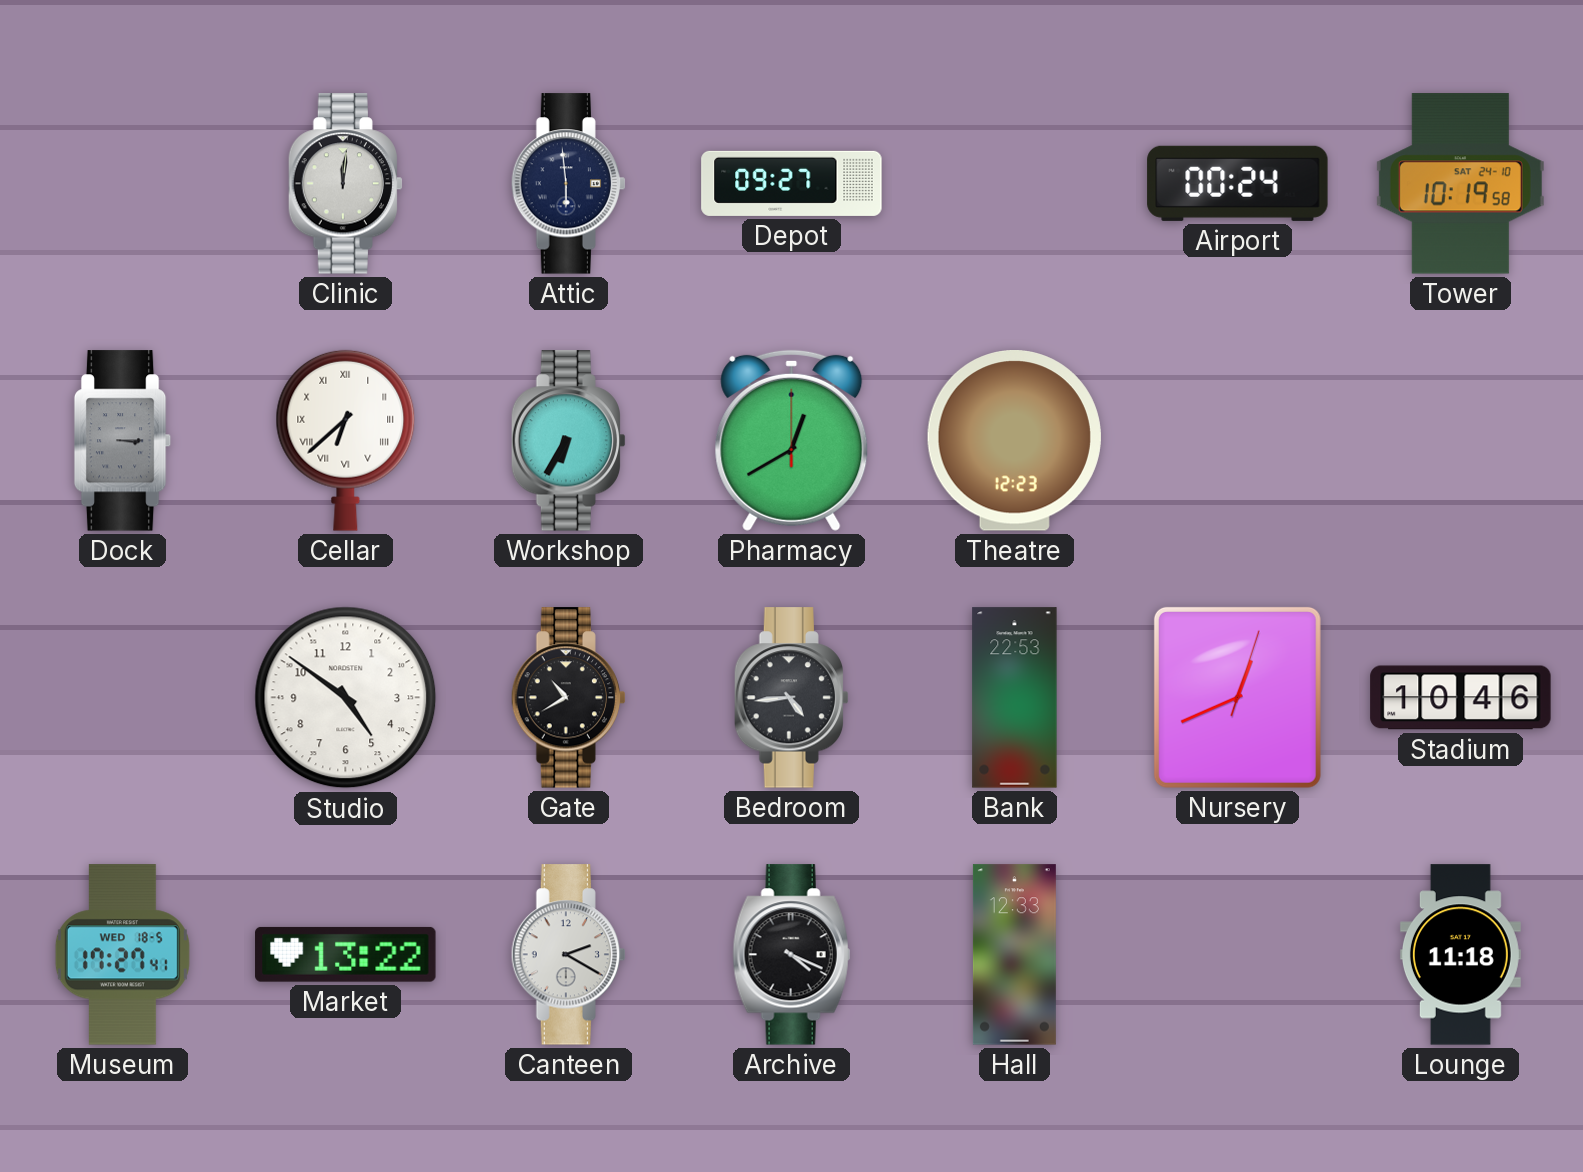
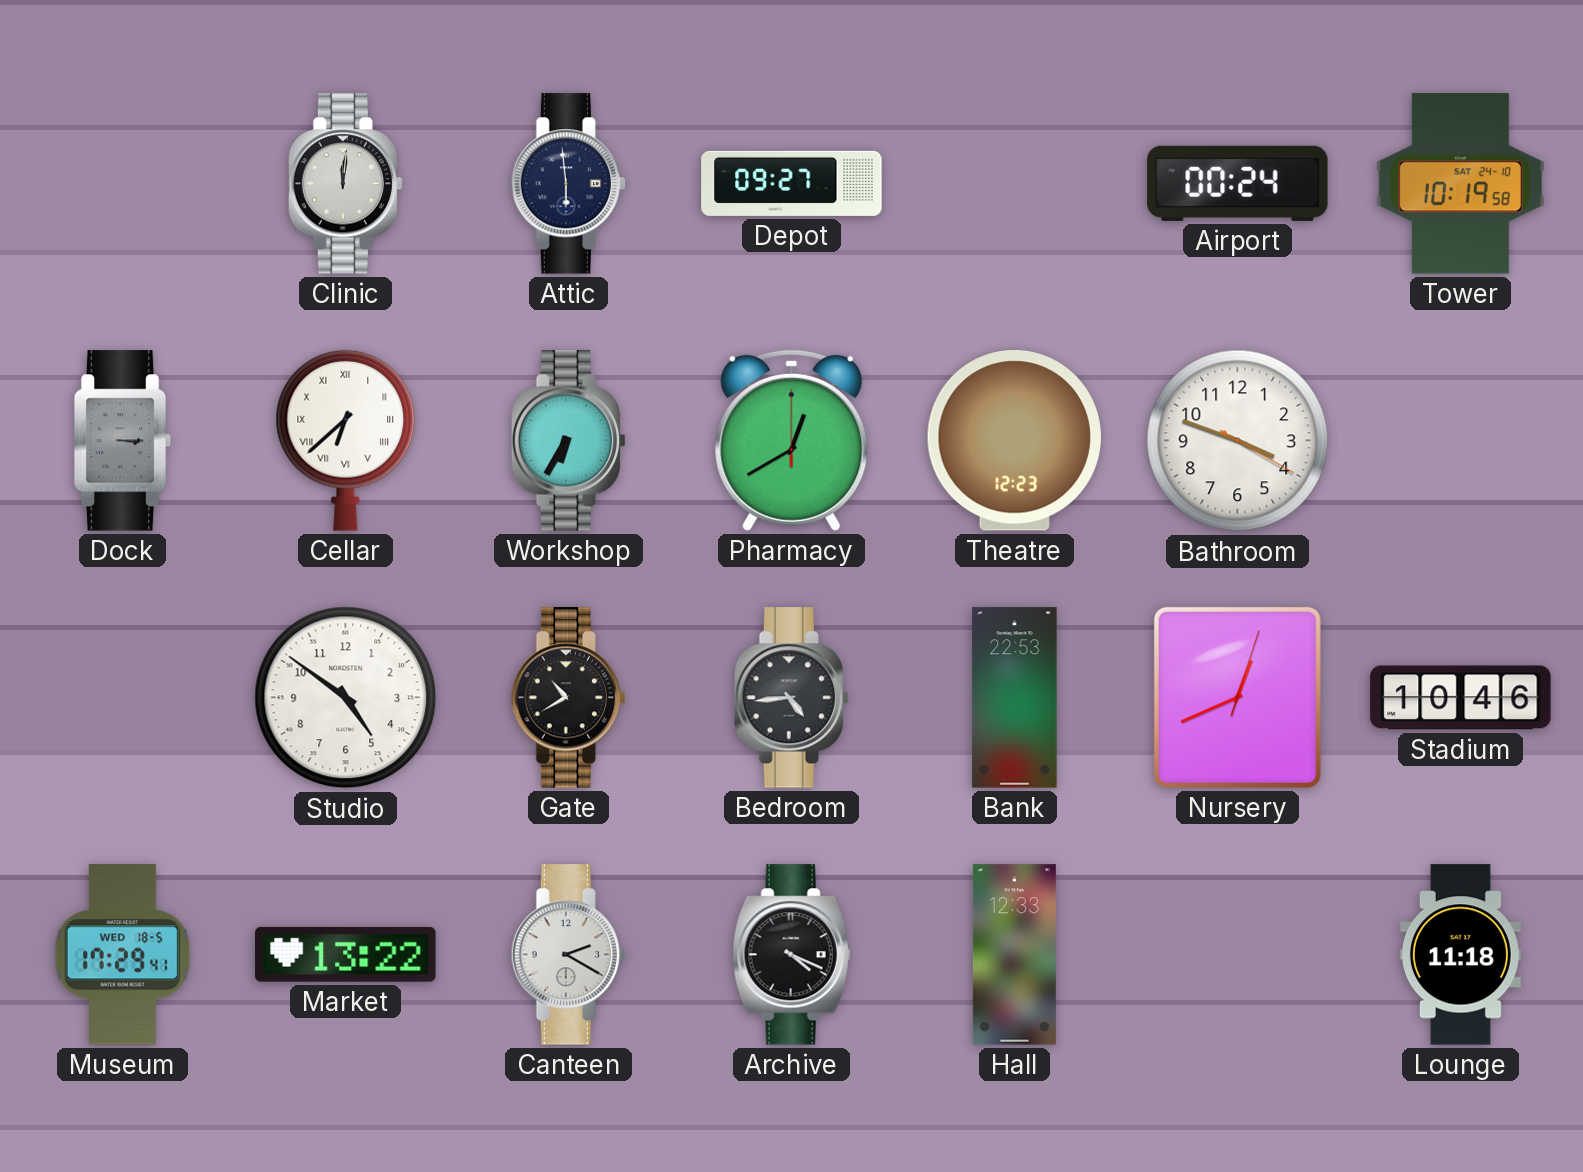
Bathroom: none -> 3:48 (1238, 441)
Museum: 17:27 -> 17:29 (122, 955)
